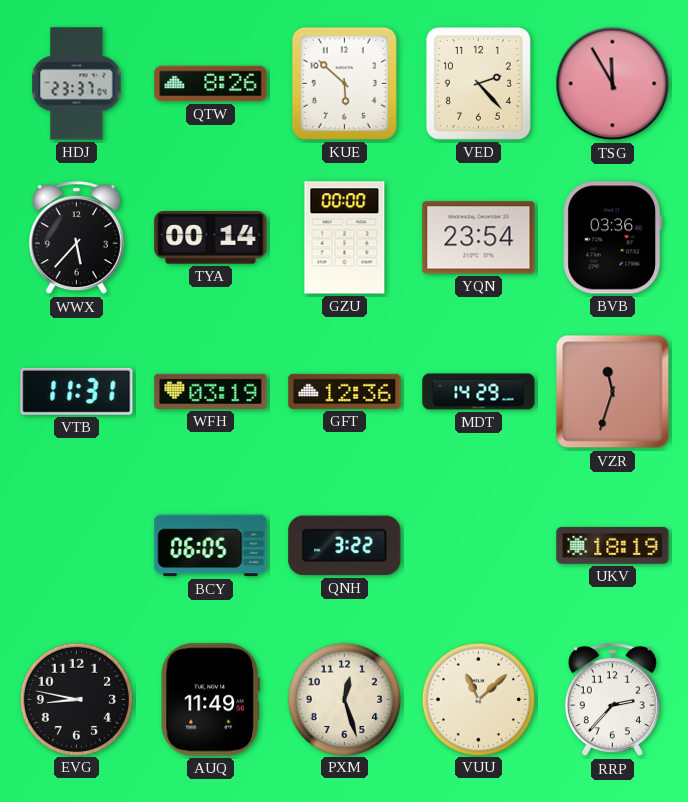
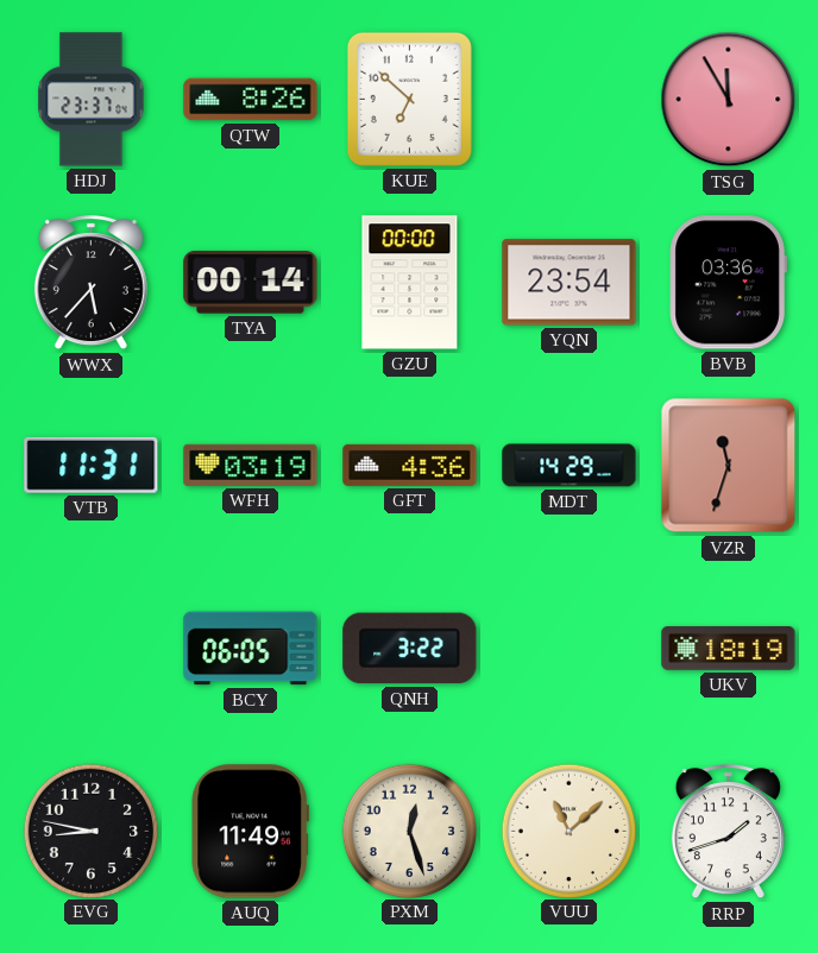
KUE: 5:52 -> 6:52 (409, 99)
VED: 2:23 -> none (478, 83)
GFT: 12:36 -> 4:36 (410, 465)
RRP: 2:37 -> 1:42 (728, 832)
